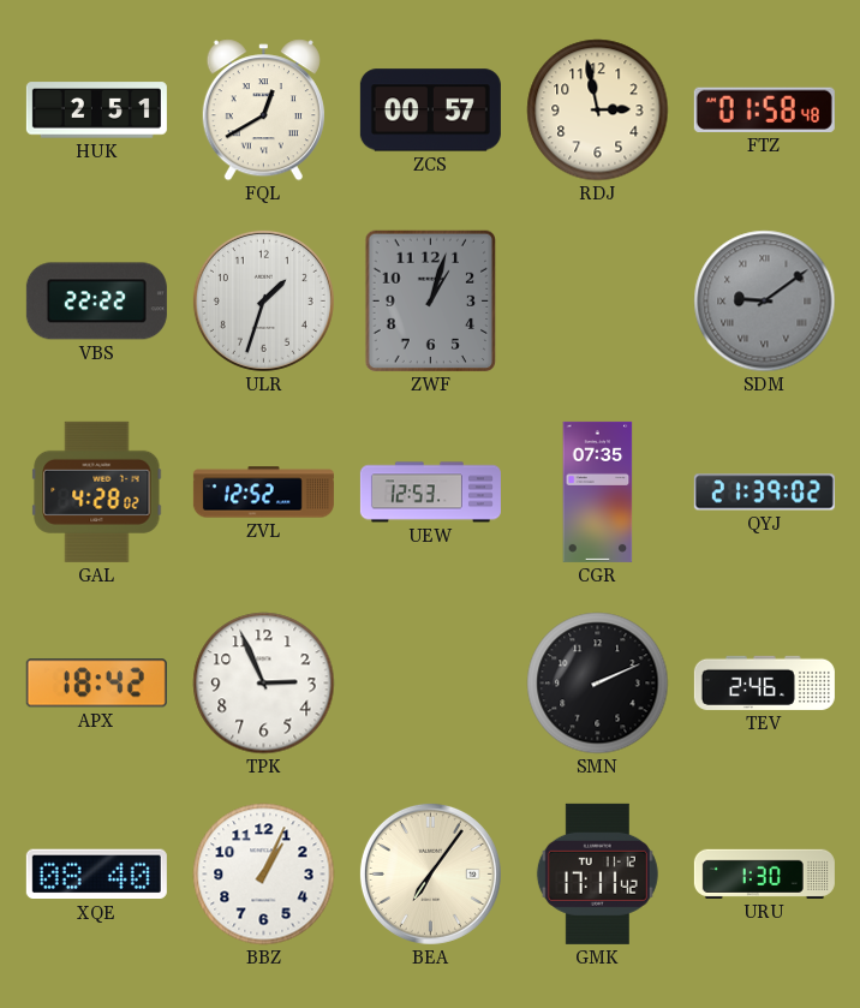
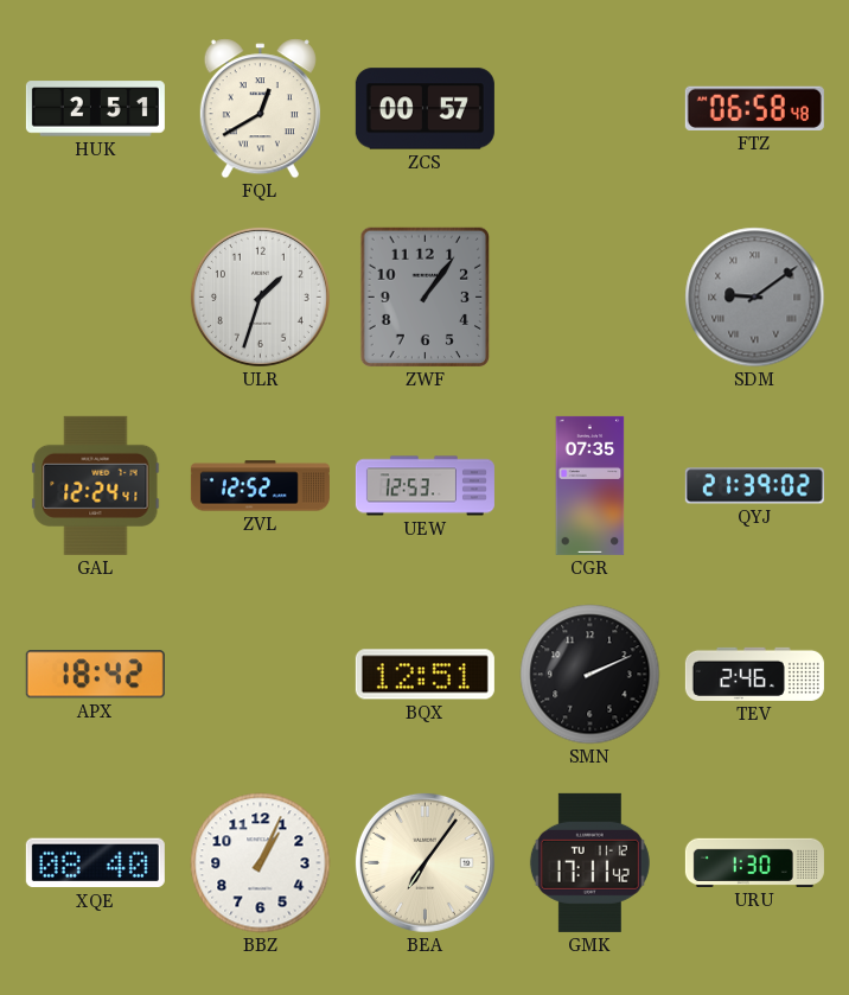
RDJ: 2:58 -> none (598, 111)
FTZ: 01:58 -> 06:58 (754, 108)
VBS: 22:22 -> none (96, 302)
ZWF: 1:03 -> 1:06 (426, 298)
GAL: 4:28 -> 12:24 (96, 485)
TPK: 2:56 -> none (264, 684)
BQX: none -> 12:51 (425, 675)
